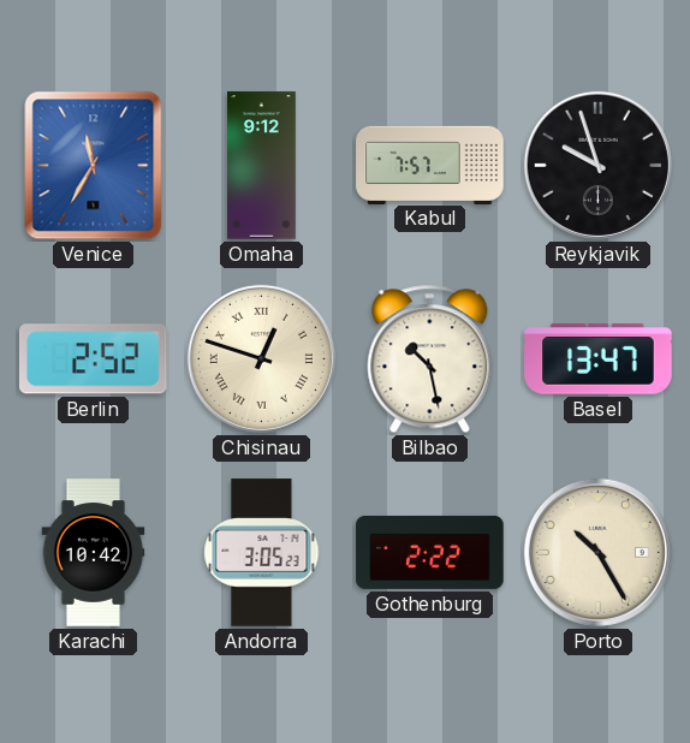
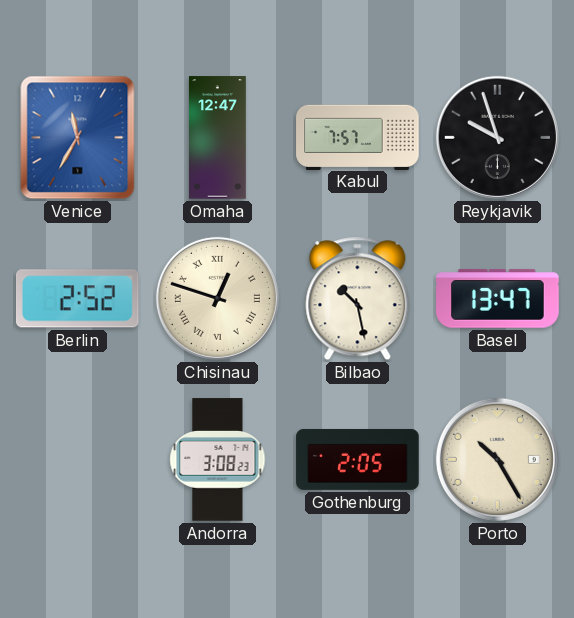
Omaha: 9:12 -> 12:47 (218, 138)
Karachi: 10:42 -> none (94, 553)
Andorra: 3:05 -> 3:08 (218, 460)
Gothenburg: 2:22 -> 2:05 (358, 459)
